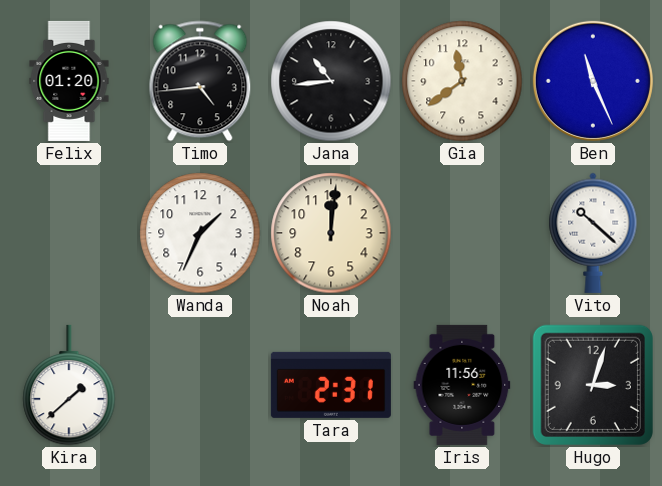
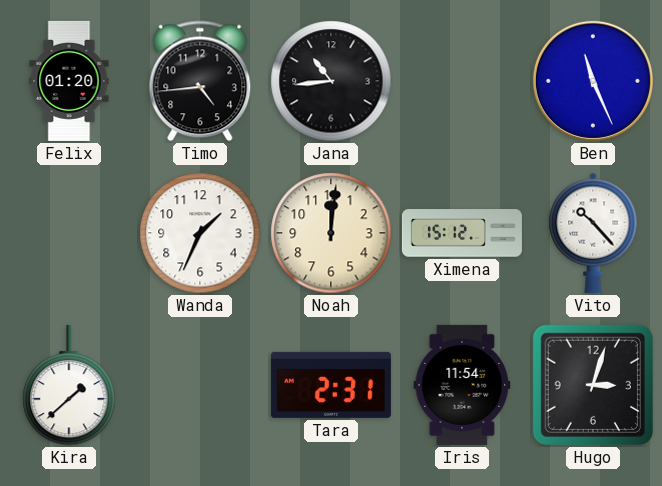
Gia: 11:39 -> none (462, 81)
Ximena: none -> 15:12 (462, 233)
Vito: 10:22 -> 10:23 (593, 233)
Iris: 11:56 -> 11:54 (462, 385)
